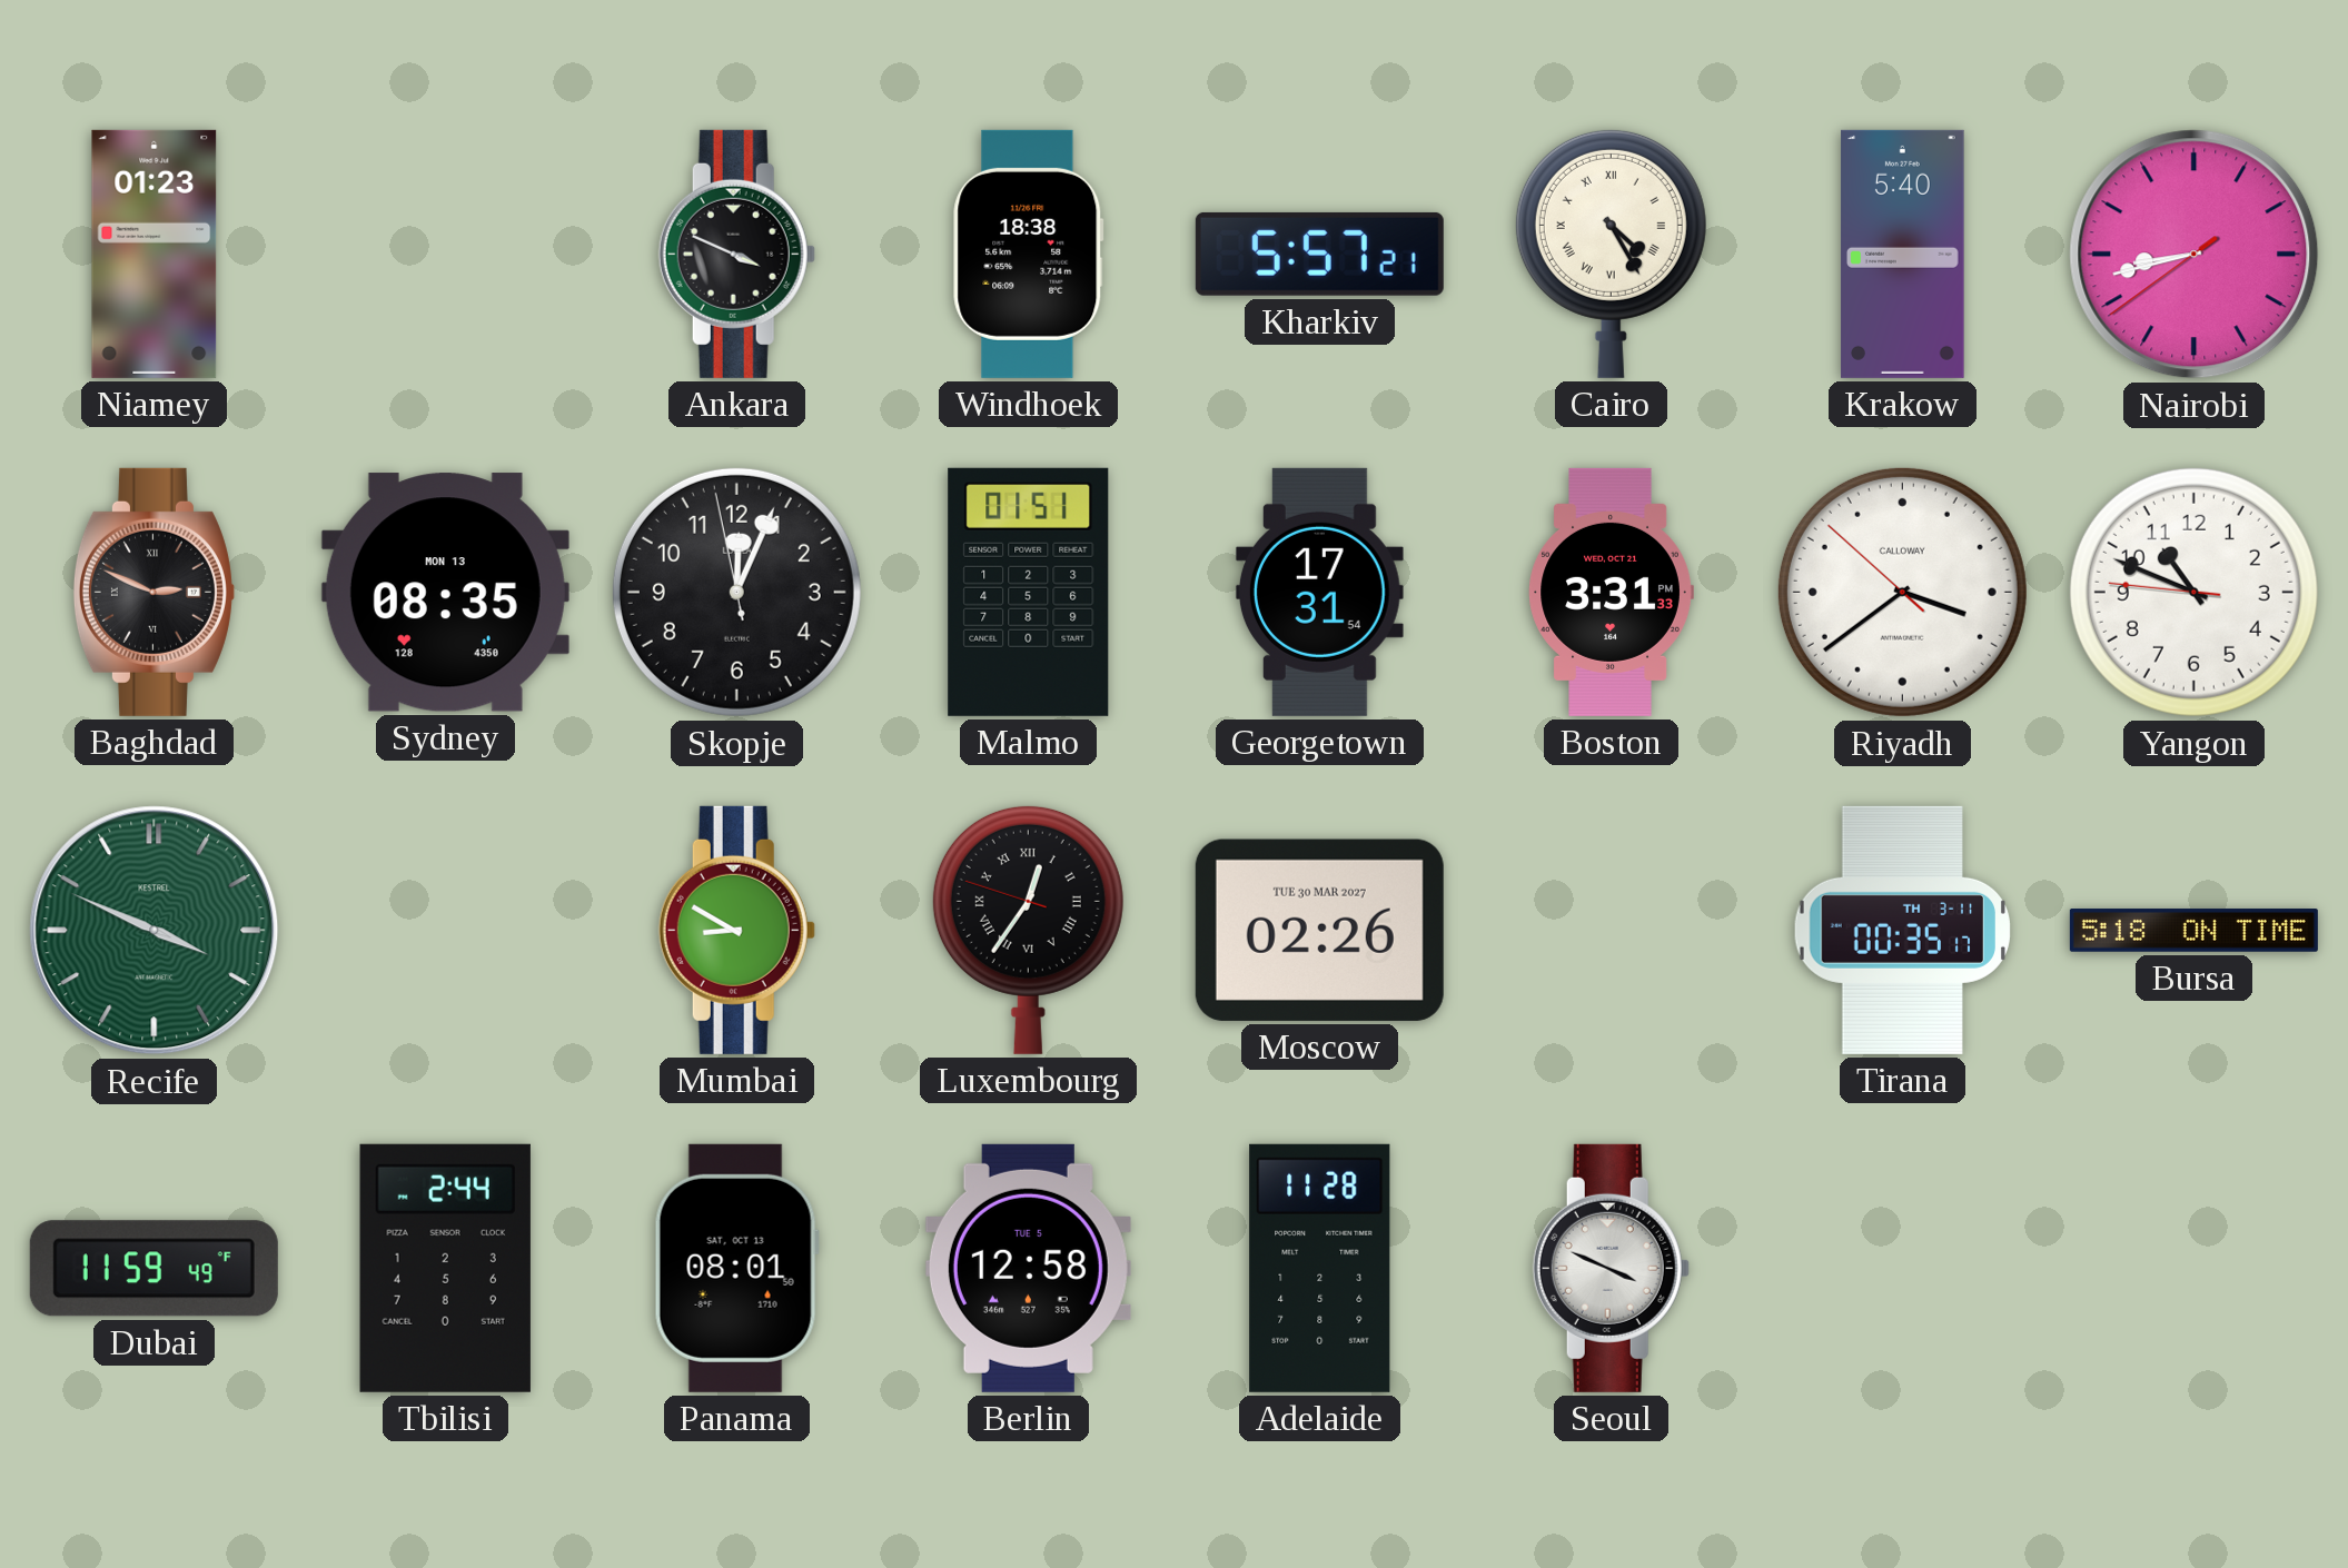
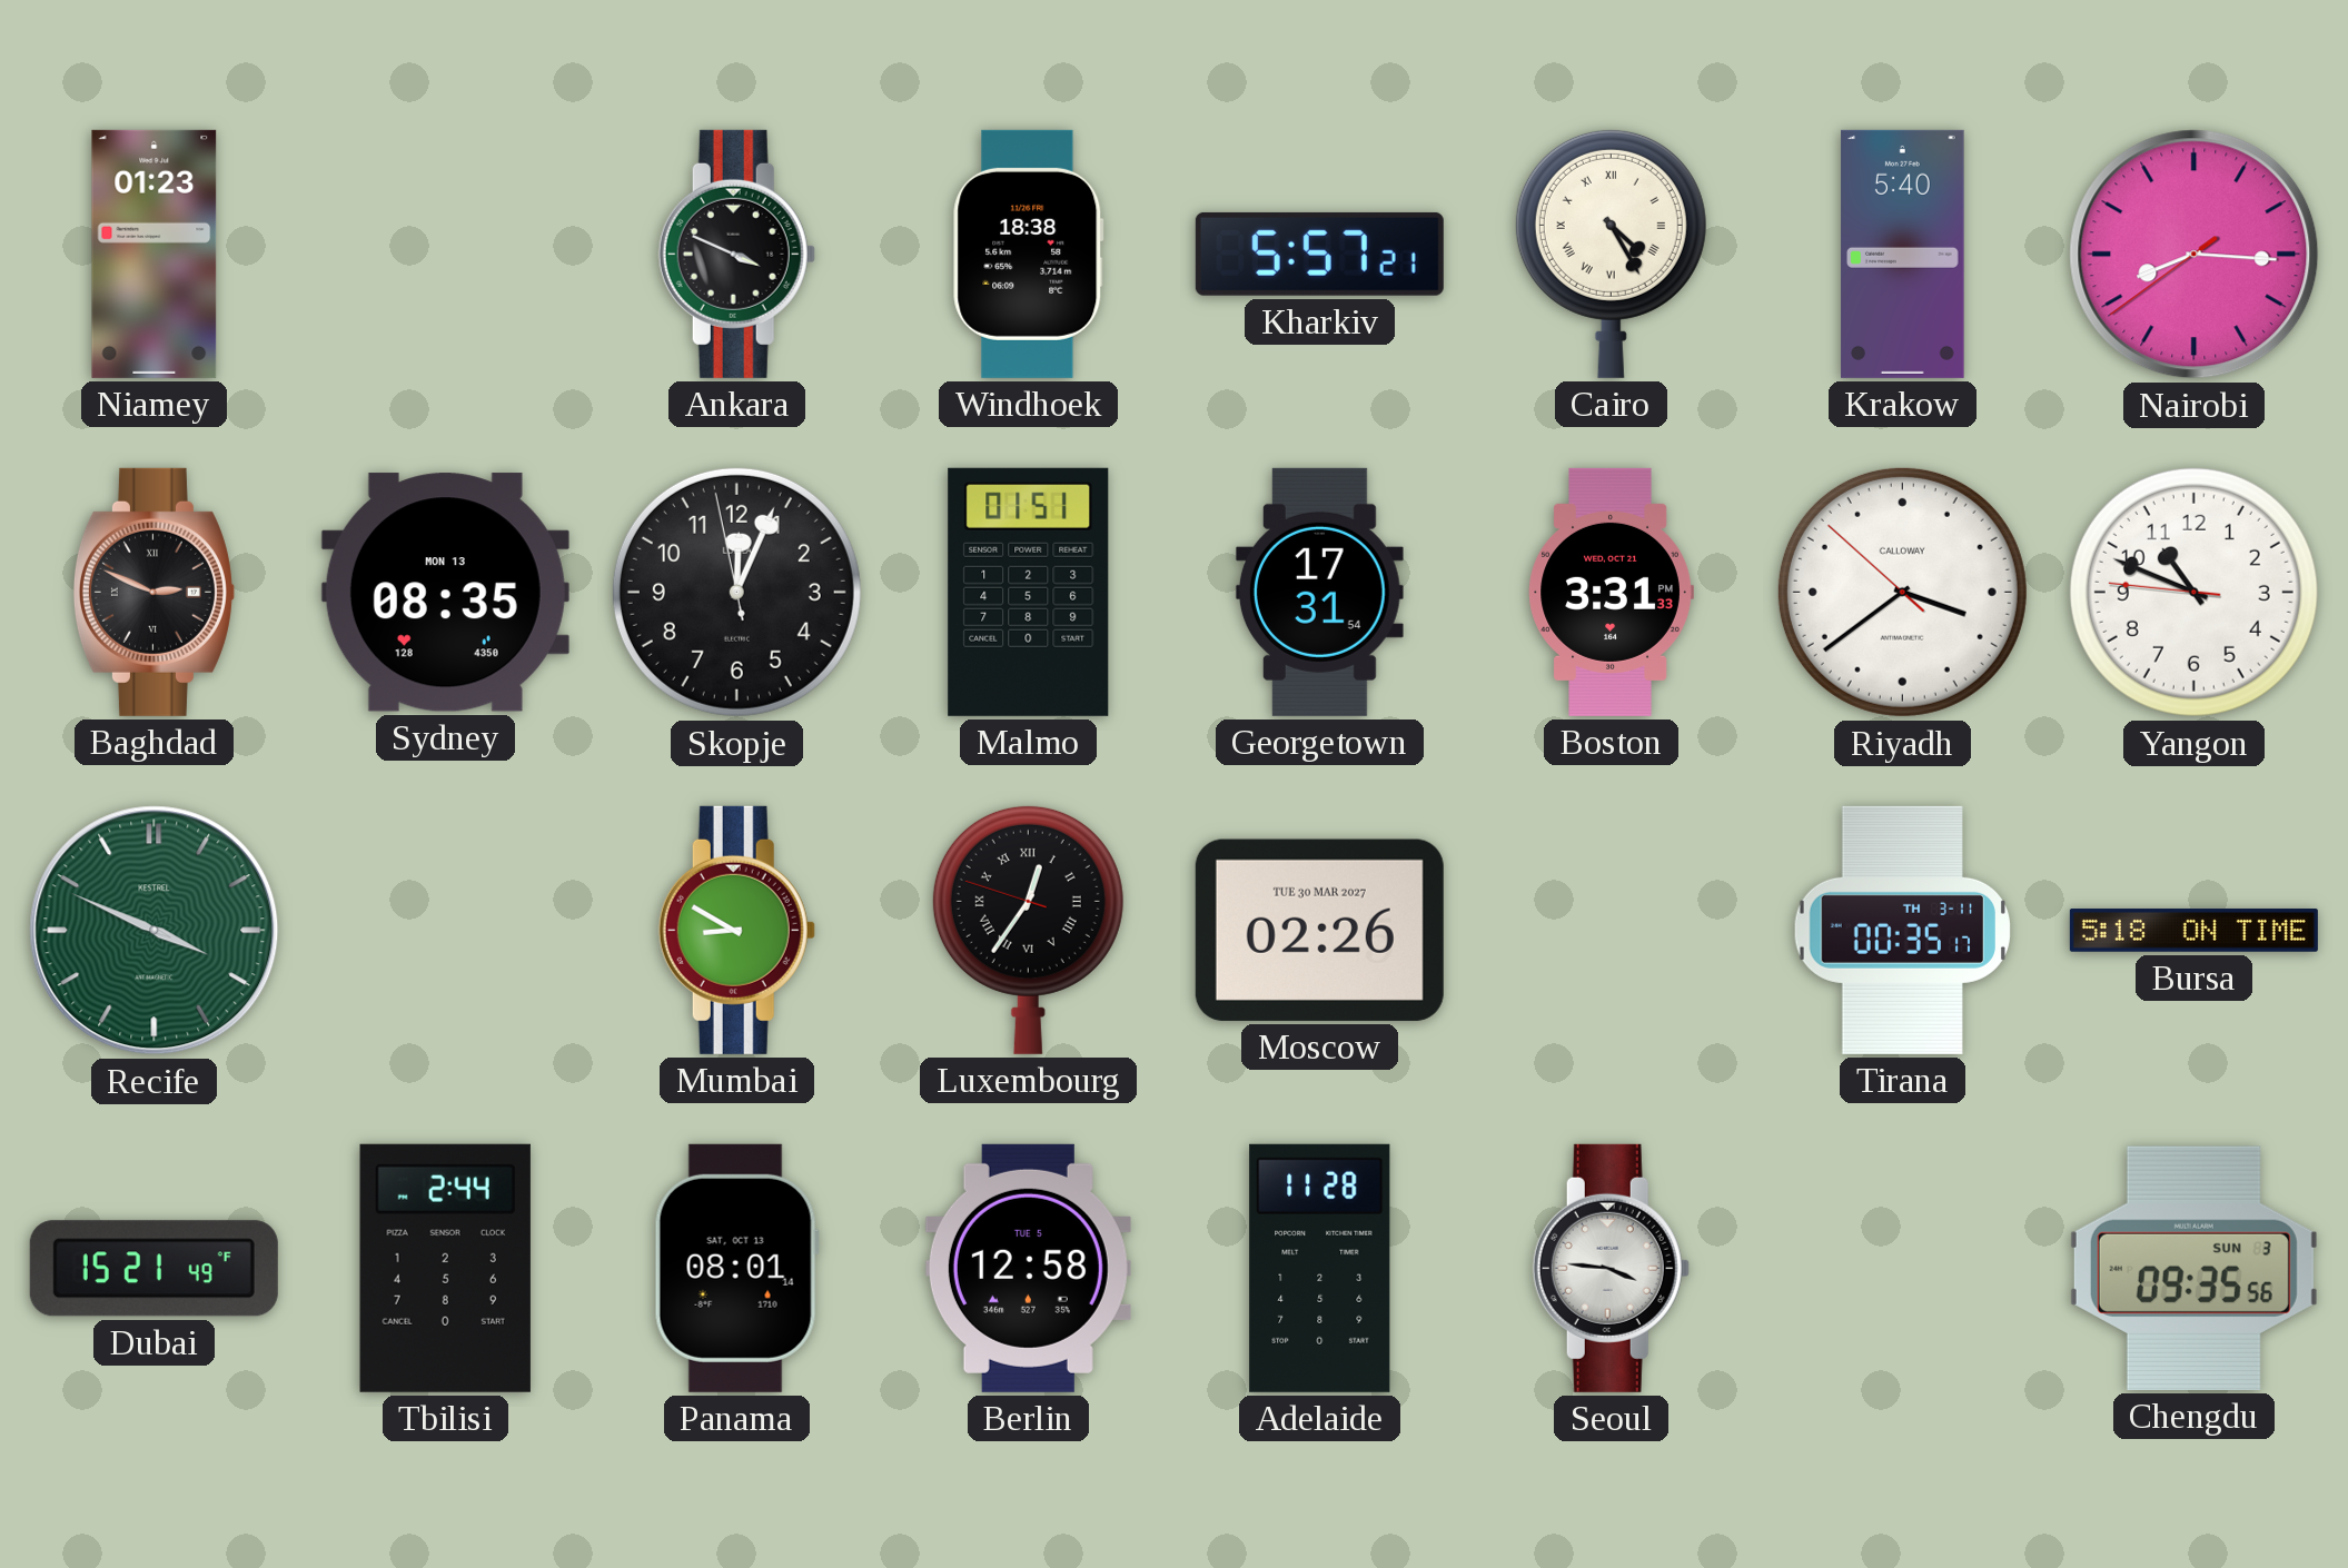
Nairobi: 8:42 -> 8:15 (2195, 255)
Dubai: 11:59 -> 15:21 (153, 1269)
Panama: 08:01:50 -> 08:01:14 (736, 1268)
Seoul: 3:49 -> 3:46 (1611, 1268)
Chengdu: none -> 09:35 (2193, 1268)
